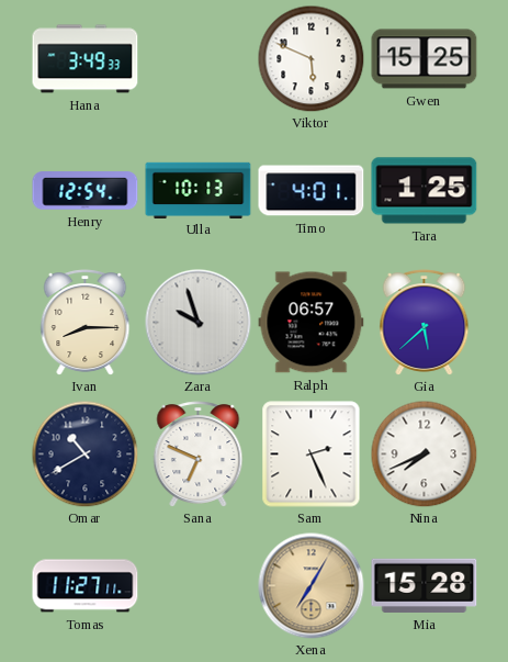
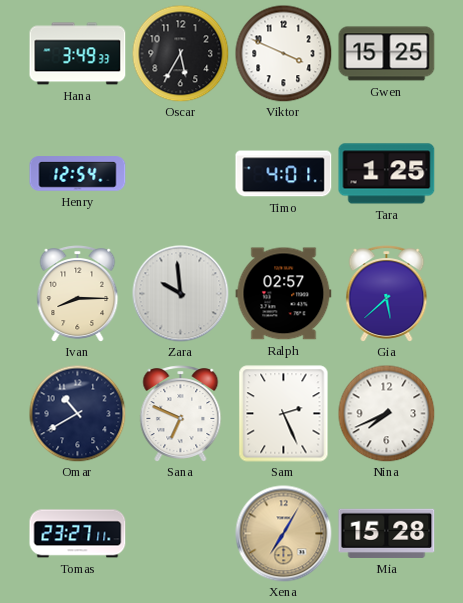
Oscar: none -> 5:35 (180, 53)
Viktor: 5:49 -> 3:49 (283, 53)
Ulla: 10:13 -> none (199, 190)
Zara: 9:57 -> 9:59 (181, 294)
Ralph: 06:57 -> 02:57 (284, 294)
Tomas: 11:27 -> 23:27 (78, 534)
